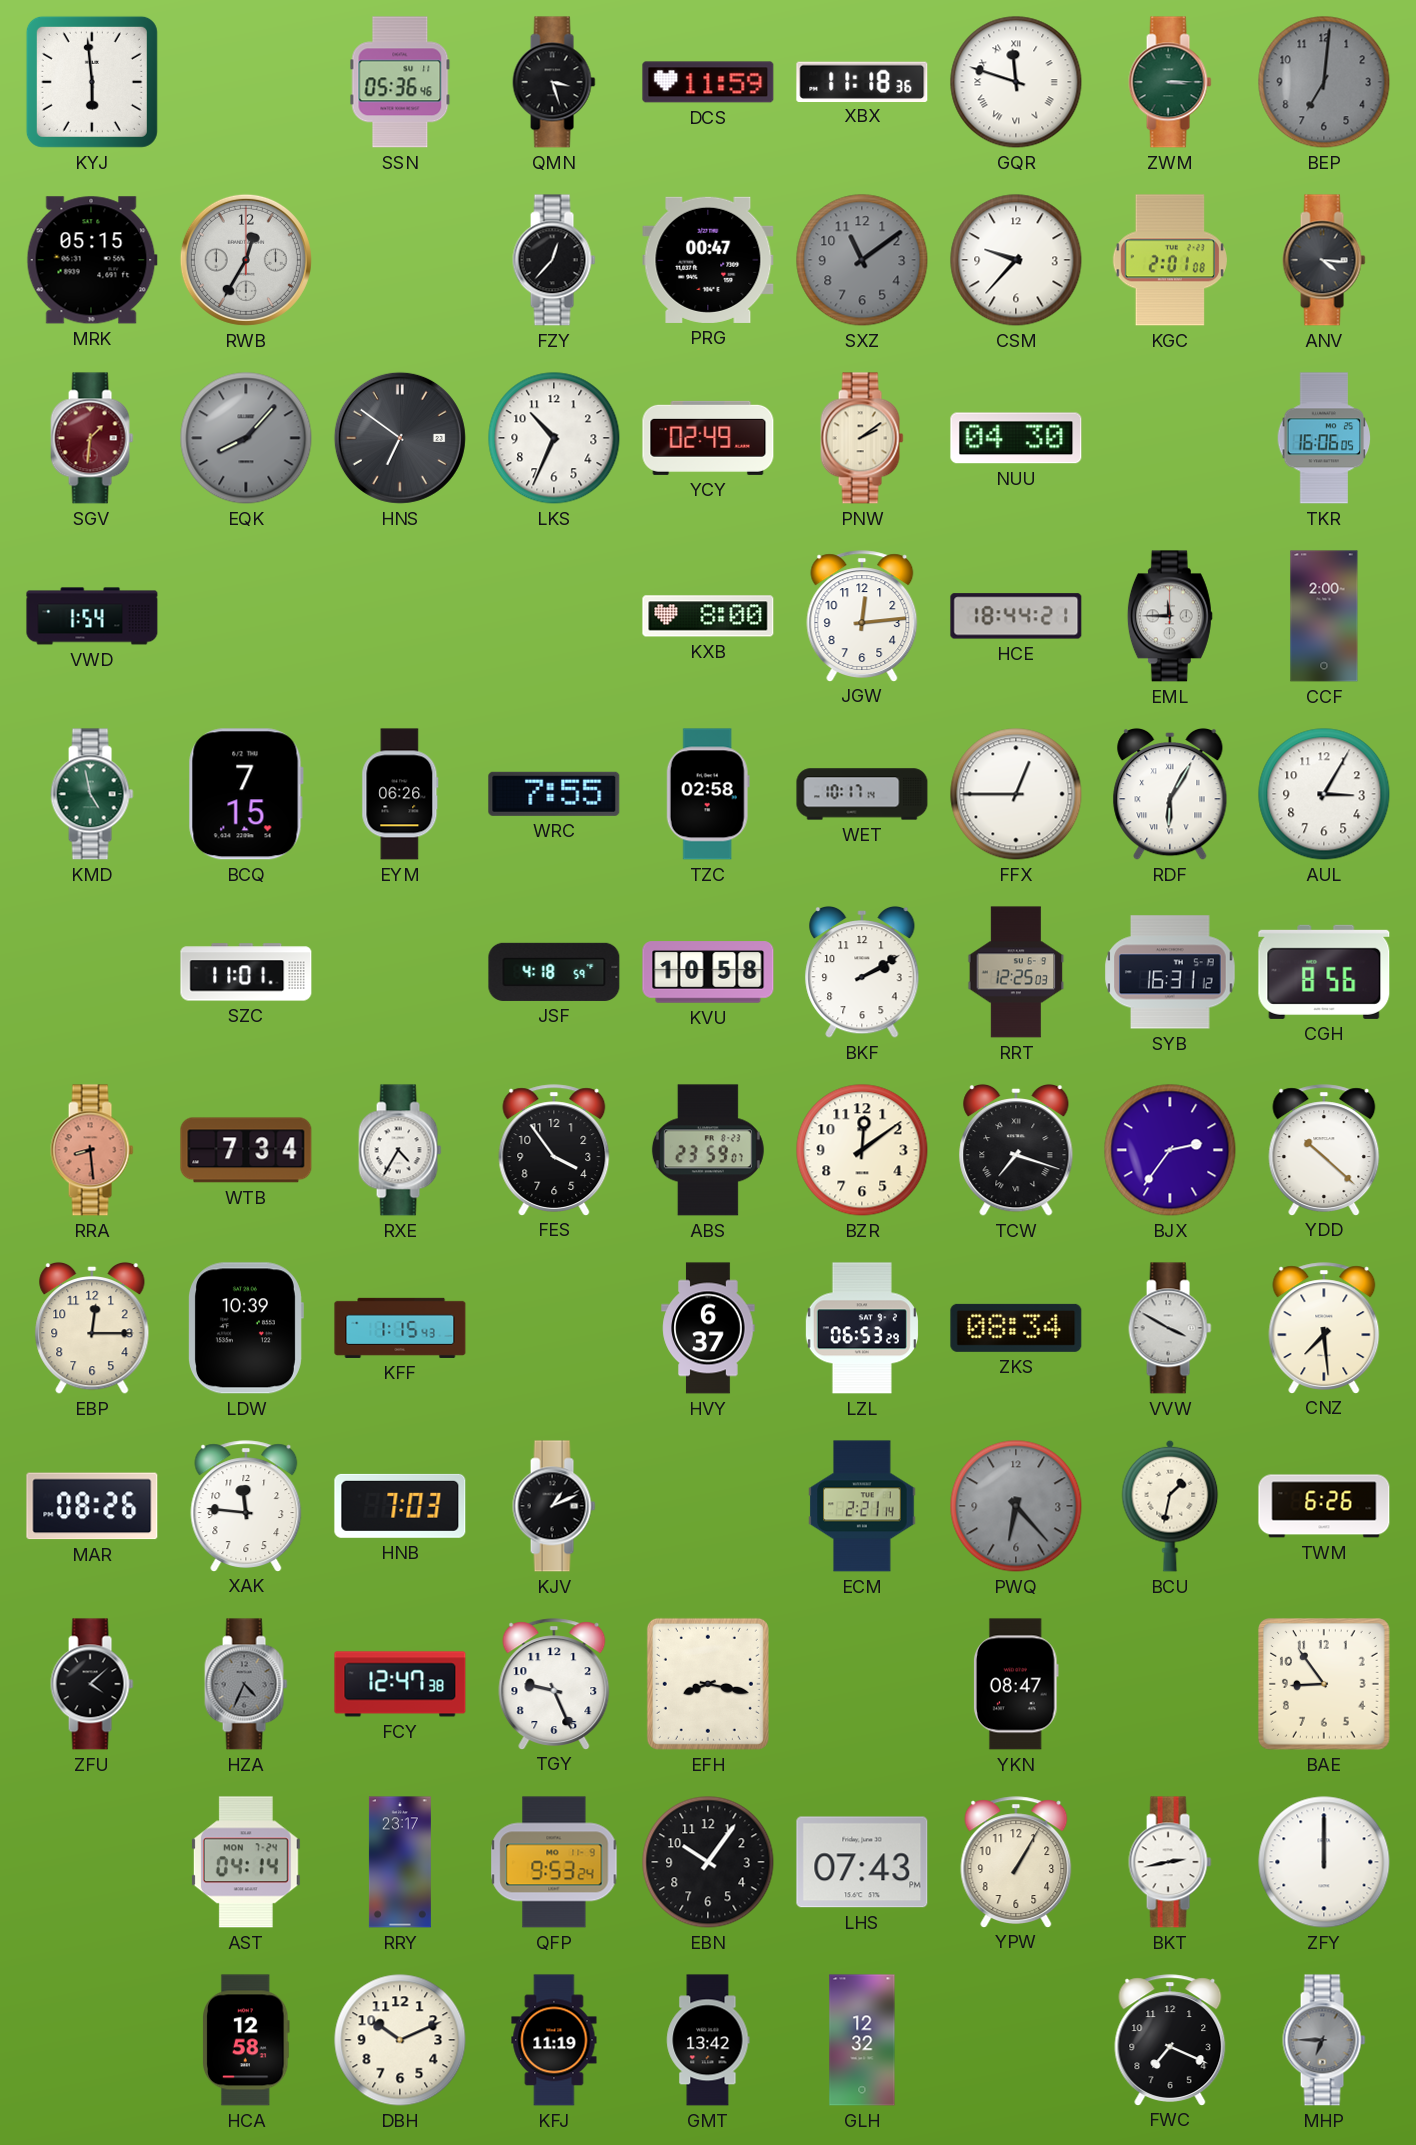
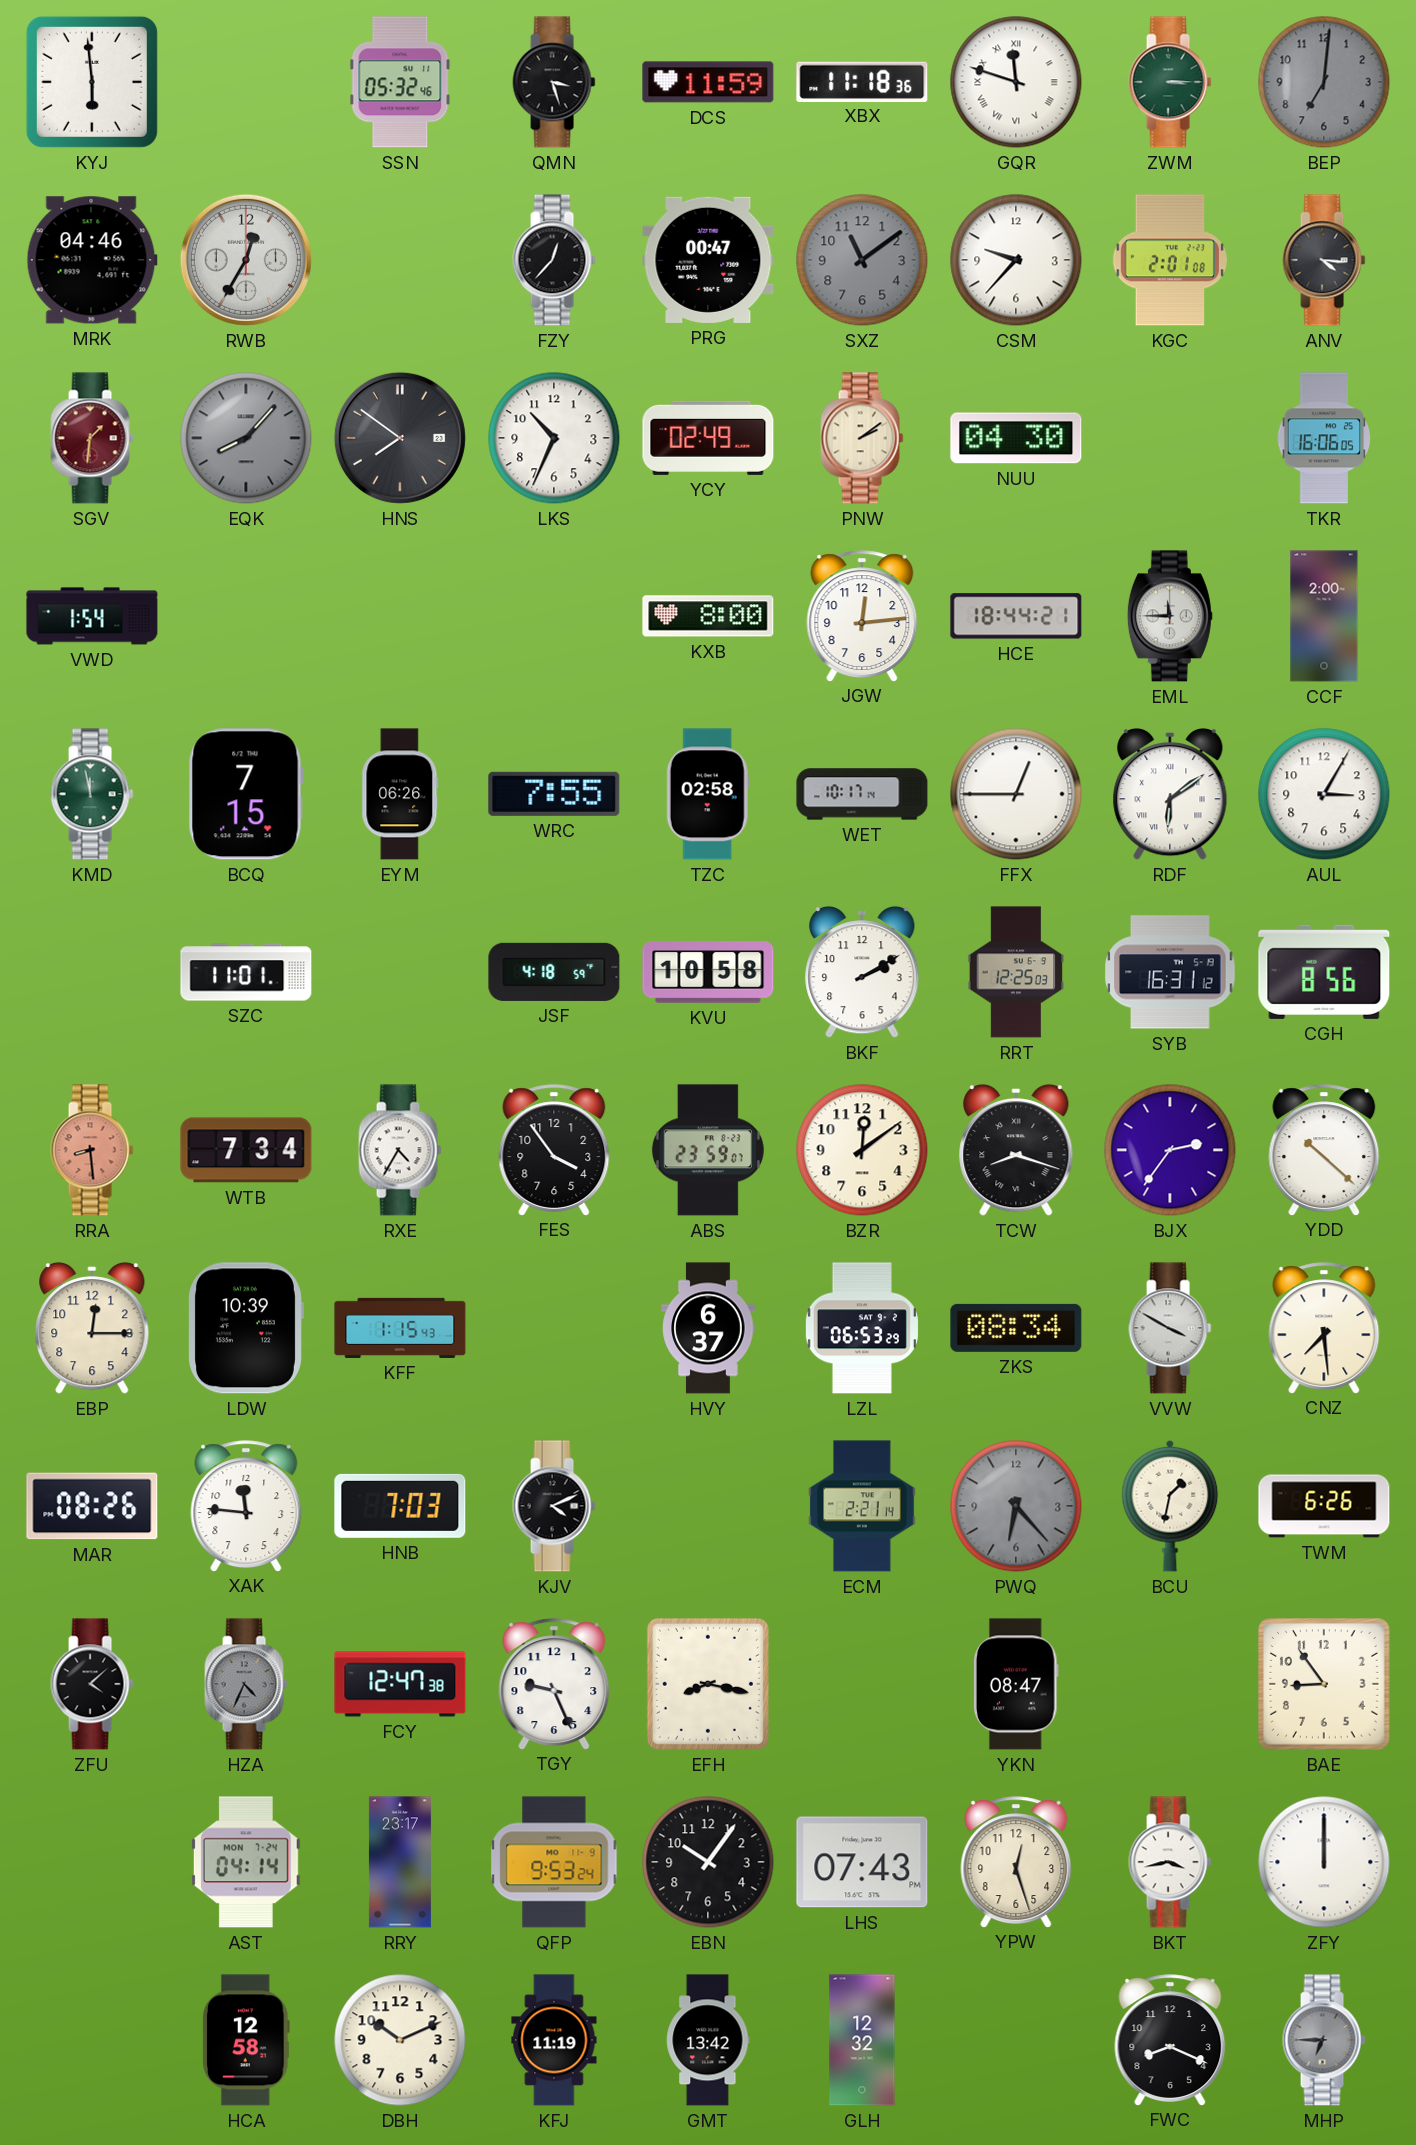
SSN: 05:36 -> 05:32 (400, 82)
MRK: 05:15 -> 04:46 (92, 260)
HNS: 6:51 -> 7:51 (400, 438)
KMD: 4:58 -> 11:58 (92, 794)
RDF: 6:05 -> 6:09 (1170, 794)
TCW: 7:18 -> 8:18 (1016, 1150)
KJV: 1:11 -> 4:11 (554, 1506)
YPW: 1:05 -> 12:27 (1016, 1862)
BKT: 2:43 -> 3:43 (1170, 1862)
FWC: 7:19 -> 8:19 (1170, 2040)
